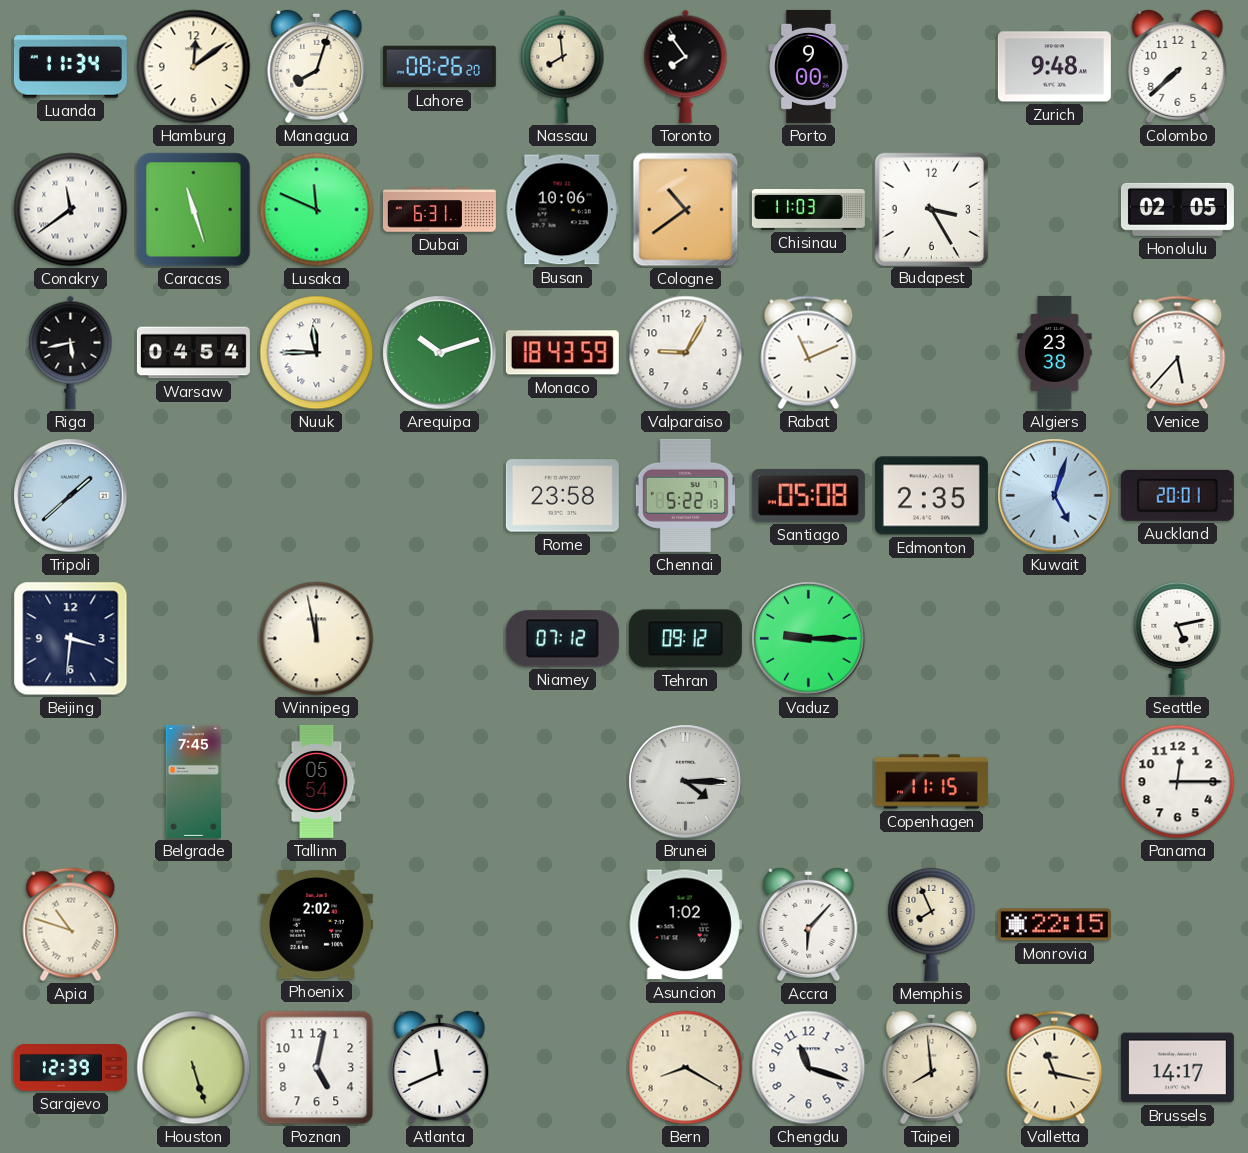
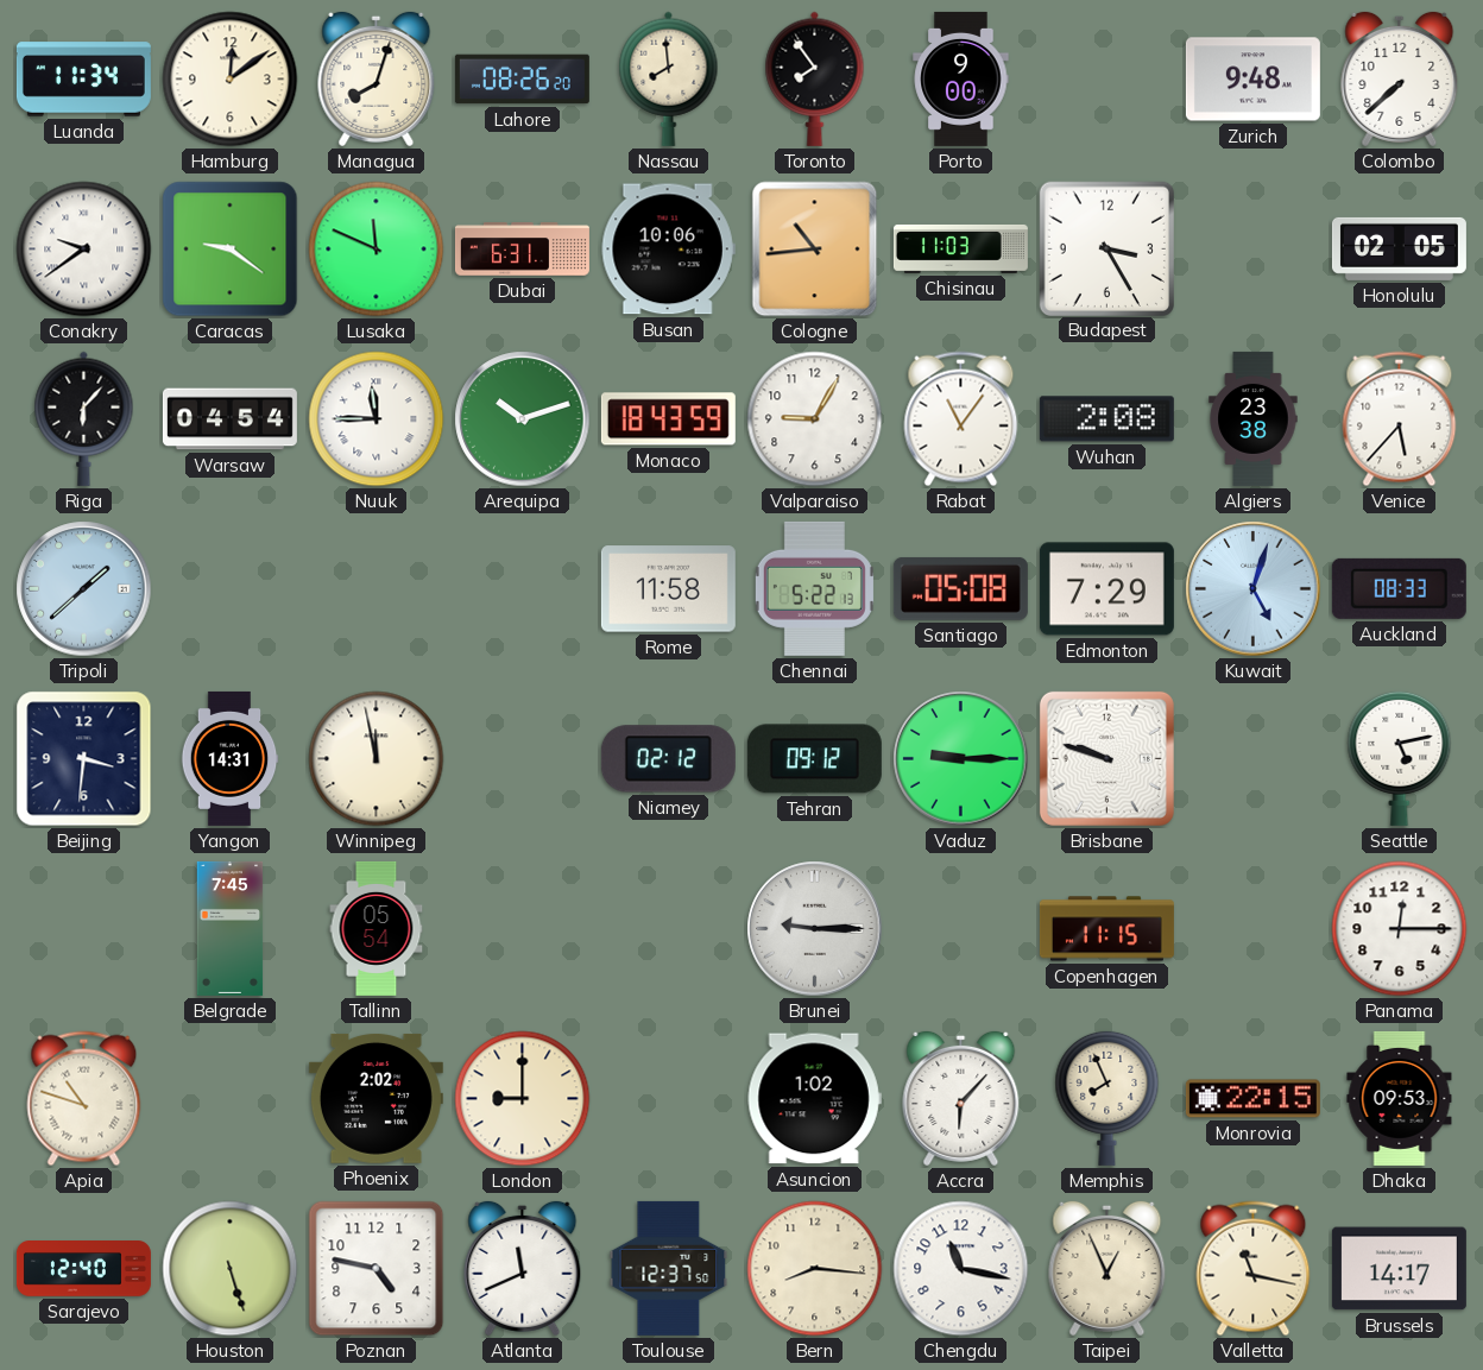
Conakry: 11:39 -> 9:39 (84, 250)
Caracas: 11:27 -> 9:21 (231, 250)
Cologne: 10:39 -> 10:44 (815, 250)
Riga: 5:43 -> 6:07 (84, 418)
Rabat: 11:11 -> 11:06 (961, 419)
Wuhan: none -> 2:08 (1106, 419)
Rome: 23:58 -> 11:58 (668, 589)
Edmonton: 2:35 -> 7:29 (1106, 589)
Auckland: 20:01 -> 08:33 (1399, 588)
Yangon: none -> 14:31 (229, 758)
Niamey: 07:12 -> 02:12 (668, 759)
Brisbane: none -> 9:48 (1106, 758)
Brunei: 4:15 -> 9:15 (815, 929)
London: none -> 9:00 (523, 1099)
Dhaka: none -> 09:53 (1400, 1098)
Sarajevo: 12:39 -> 12:40 (83, 1269)
Poznan: 5:02 -> 4:47 (377, 1269)
Toulouse: none -> 12:37 (669, 1268)
Bern: 8:20 -> 8:16 (815, 1269)
Chengdu: 11:18 -> 11:17 (961, 1269)
Taipei: 7:59 -> 12:56 (1107, 1268)
